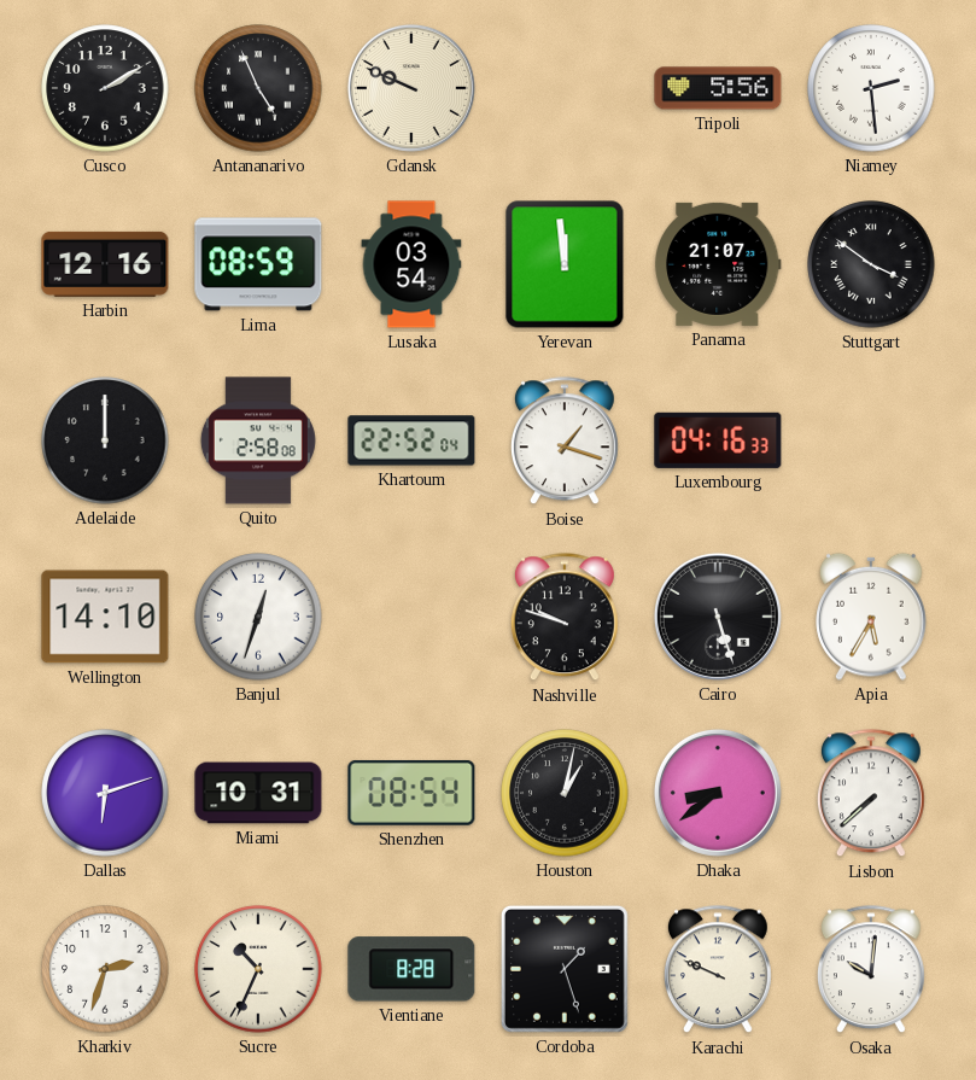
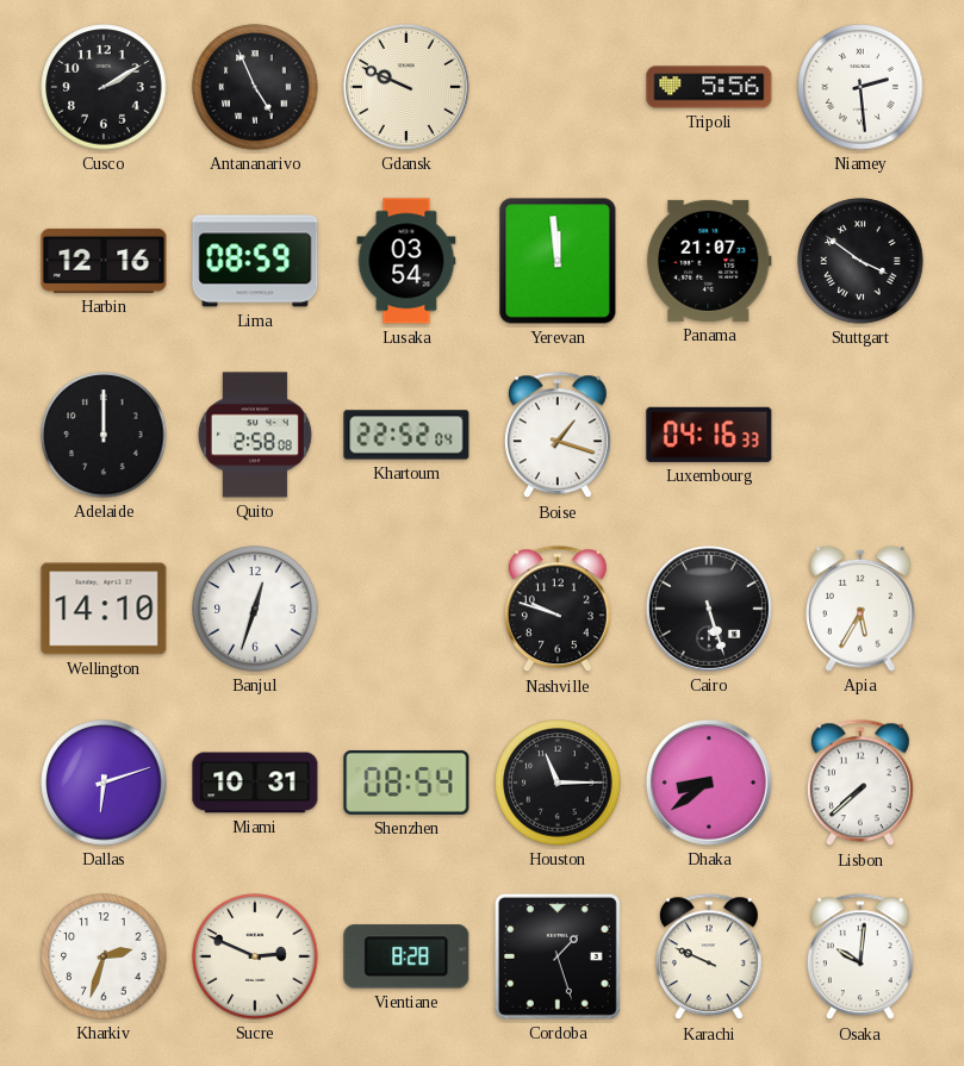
Houston: 1:02 -> 11:15 (558, 783)
Sucre: 10:34 -> 2:49 (255, 956)
